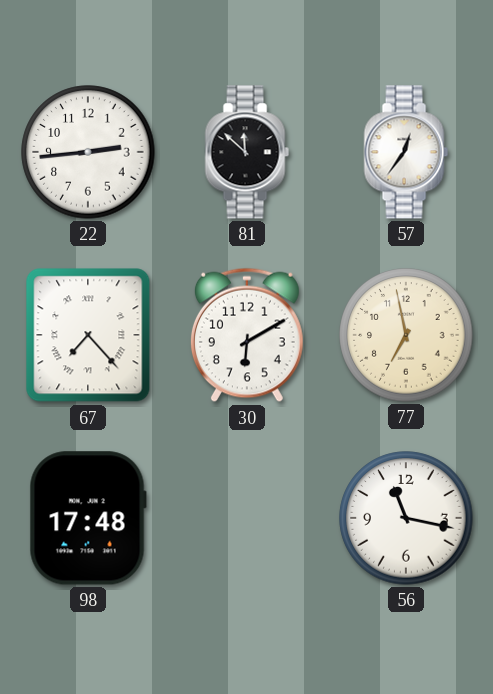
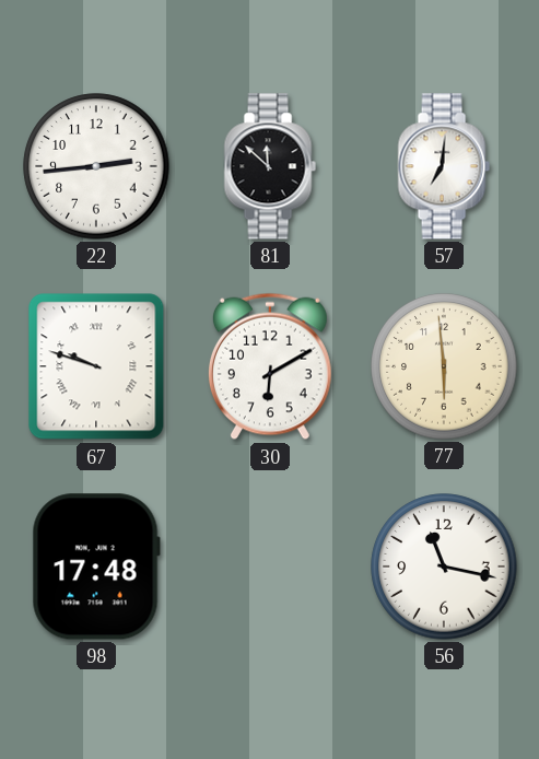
57: 12:36 -> 7:01 (444, 166)
67: 7:23 -> 9:48 (96, 366)
77: 6:58 -> 5:59 (444, 366)
